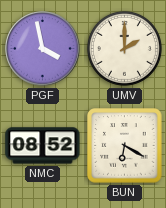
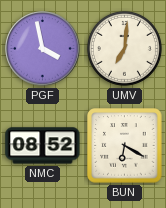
UMV: 2:00 -> 7:01 (124, 48)
